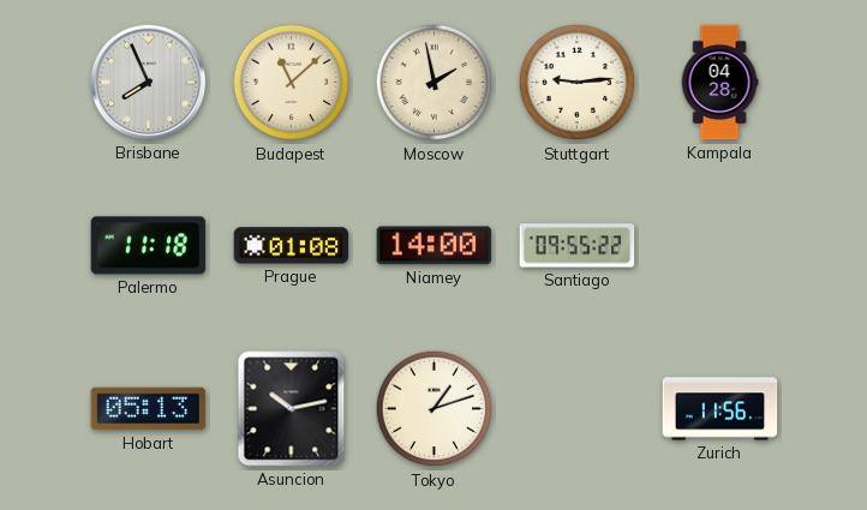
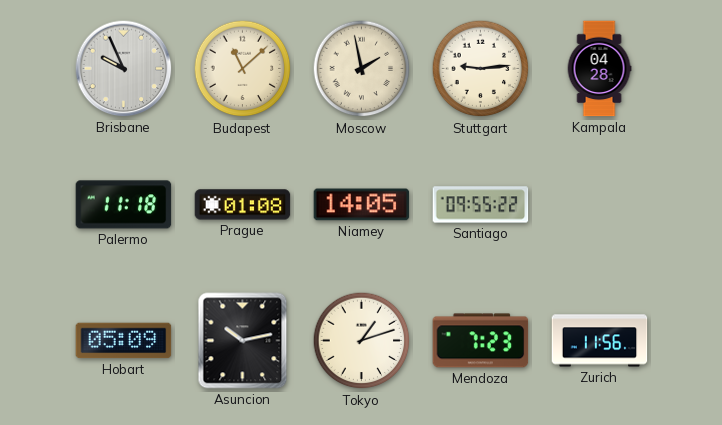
Brisbane: 7:56 -> 9:56 (124, 69)
Niamey: 14:00 -> 14:05 (362, 205)
Hobart: 05:13 -> 05:09 (124, 341)
Mendoza: none -> 7:23 (481, 341)
